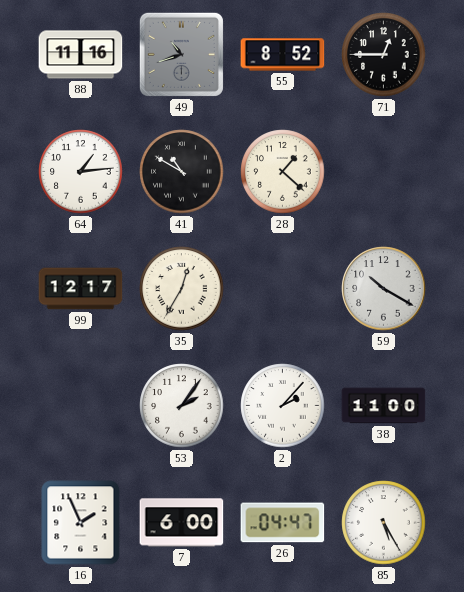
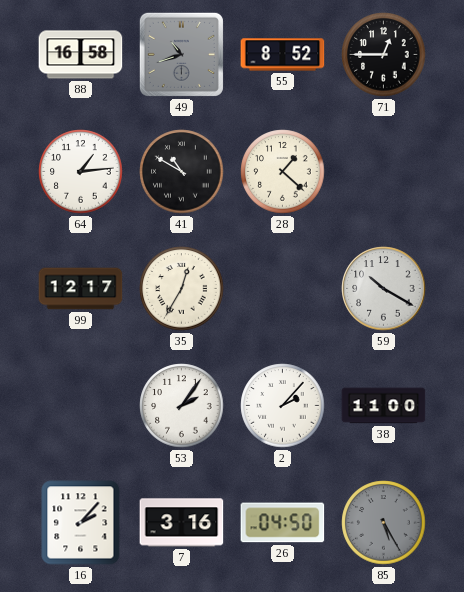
88: 11:16 -> 16:58 (81, 55)
16: 1:56 -> 2:07 (81, 523)
7: 6:00 -> 3:16 (182, 523)
26: 04:47 -> 04:50 (283, 523)
85 dial: white -> grey (384, 523)
